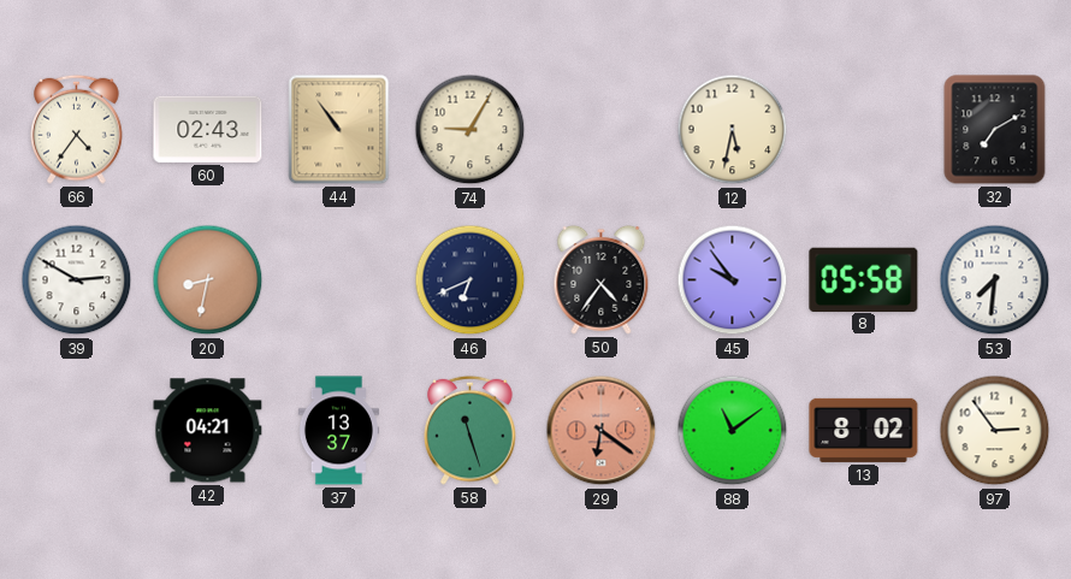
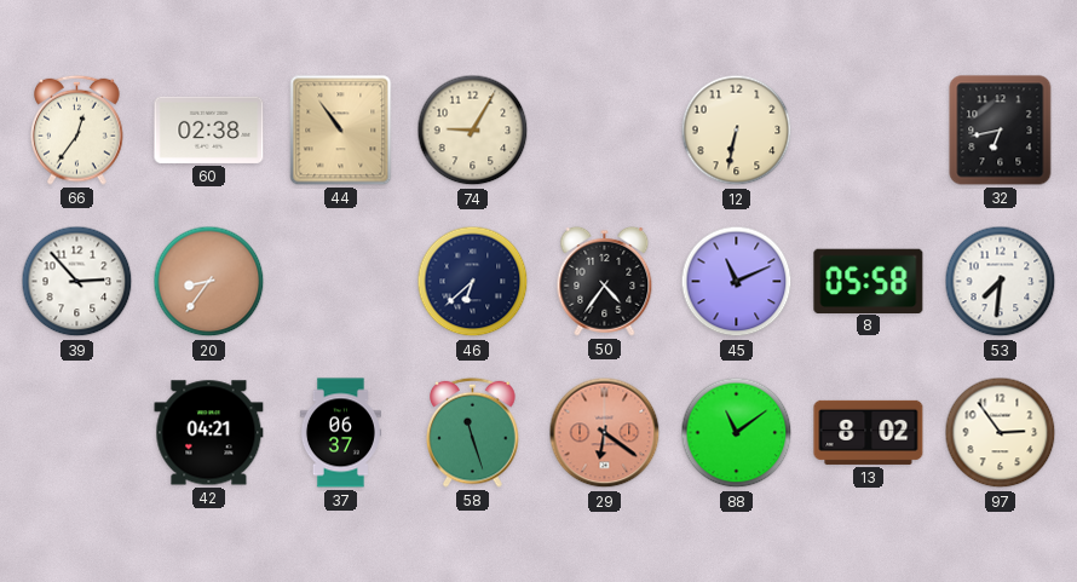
66: 4:36 -> 12:36 (77, 129)
60: 02:43 -> 02:38 (209, 129)
12: 5:32 -> 6:32 (737, 131)
32: 7:10 -> 6:43 (1001, 131)
39: 2:50 -> 2:53 (77, 282)
20: 8:32 -> 8:36 (209, 282)
46: 6:41 -> 6:38 (473, 282)
45: 9:54 -> 11:11 (737, 282)
37: 13:37 -> 06:37 (340, 433)
